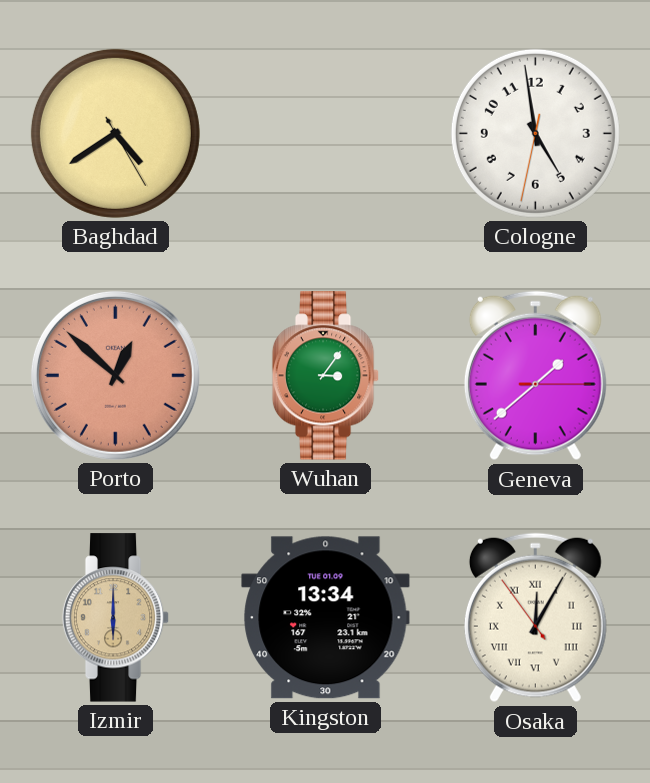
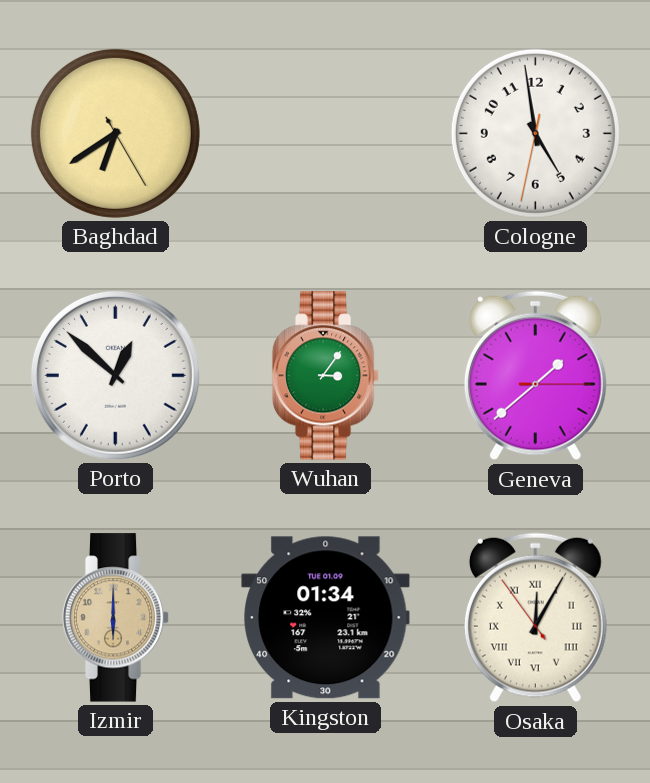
Baghdad: 4:39 -> 6:39 (115, 133)
Porto dial: salmon -> white (115, 375)
Kingston: 13:34 -> 01:34 (326, 618)
